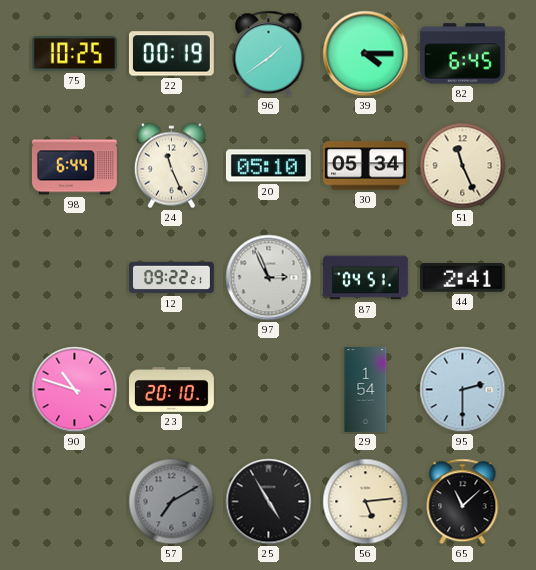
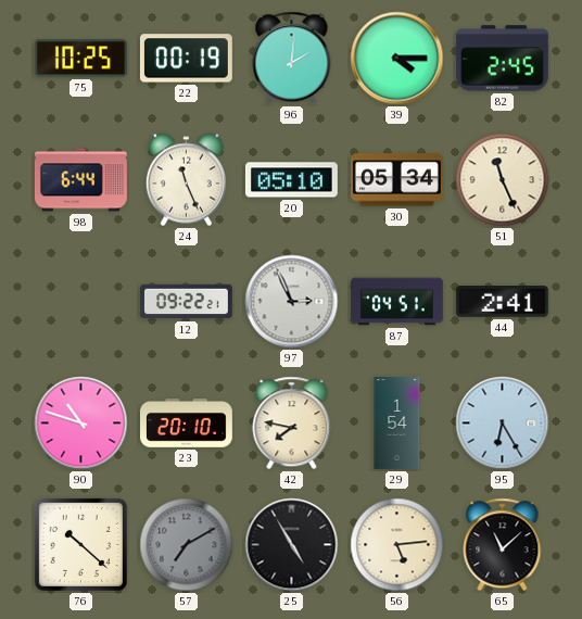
96: 1:39 -> 2:01 (292, 59)
82: 6:45 -> 2:45 (502, 59)
42: none -> 7:47 (292, 424)
95: 2:30 -> 6:25 (503, 424)
76: none -> 10:22 (80, 544)
